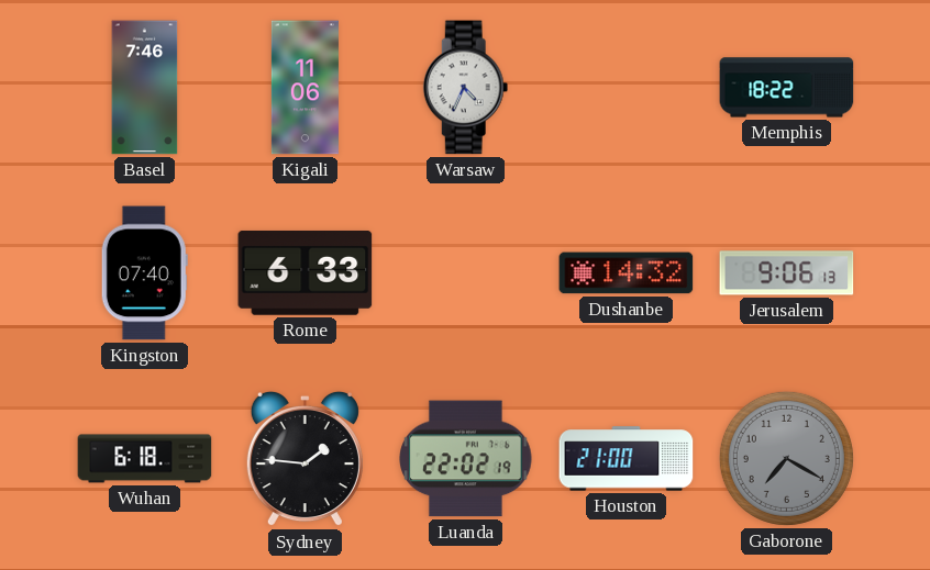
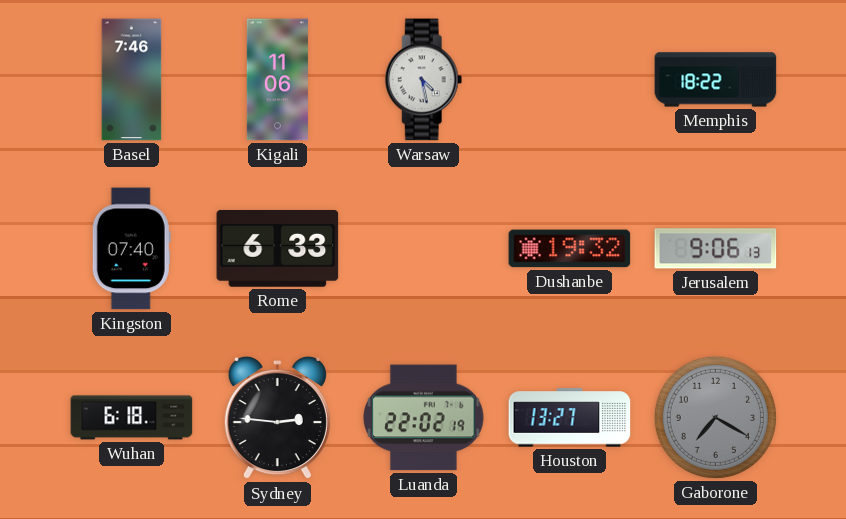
Warsaw: 4:34 -> 4:28 (424, 80)
Dushanbe: 14:32 -> 19:32 (570, 249)
Sydney: 1:46 -> 2:46 (277, 418)
Houston: 21:00 -> 13:27 (570, 418)
